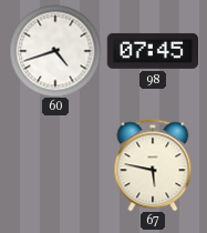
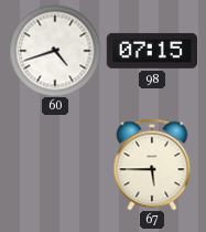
98: 07:45 -> 07:15 (151, 51)
67: 5:47 -> 5:45 (152, 165)
